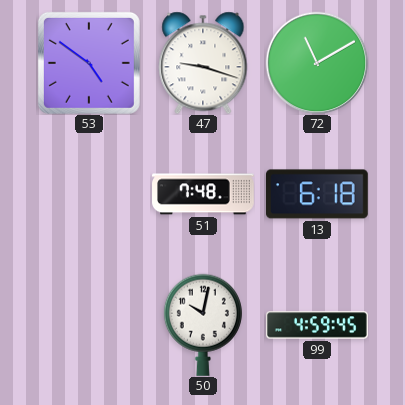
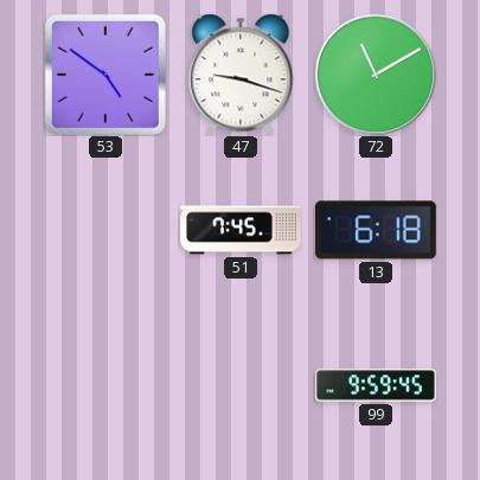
51: 7:48 -> 7:45 (241, 230)
50: 10:02 -> none (203, 325)
99: 4:59 -> 9:59 (376, 385)
